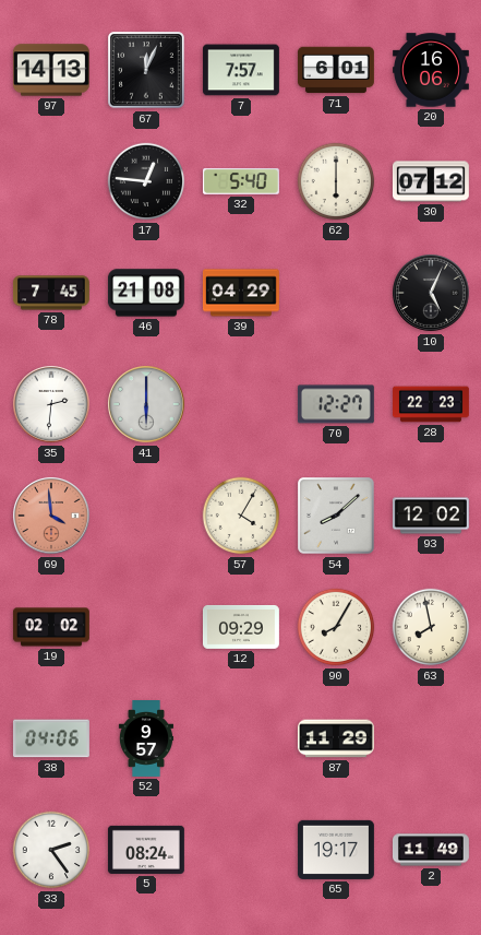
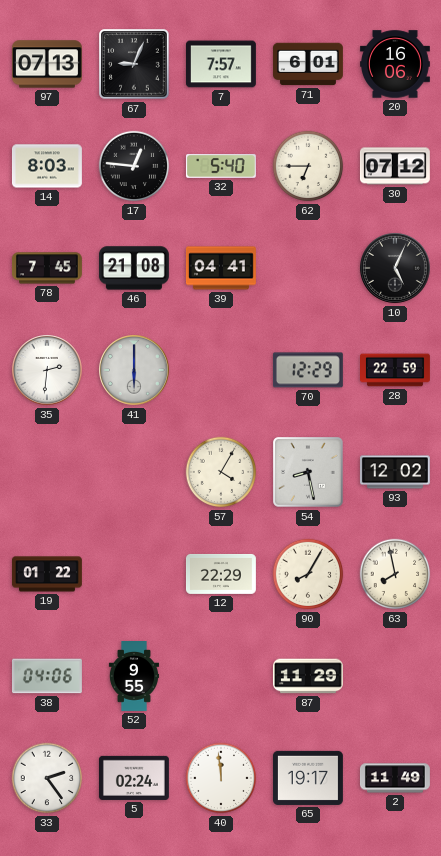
97: 14:13 -> 07:13 (47, 64)
67: 12:04 -> 9:04 (134, 64)
14: none -> 8:03 (47, 166)
62: 6:00 -> 6:45 (308, 166)
39: 04:29 -> 04:41 (221, 268)
70: 12:27 -> 12:29 (308, 370)
28: 22:23 -> 22:59 (396, 370)
69: 3:59 -> none (52, 517)
54: 8:08 -> 8:28 (308, 472)
19: 02:02 -> 01:22 (47, 574)
12: 09:29 -> 22:29 (221, 574)
52: 9:57 -> 9:55 (134, 677)
5: 08:24 -> 02:24 (134, 778)
40: none -> 11:59 (221, 778)
